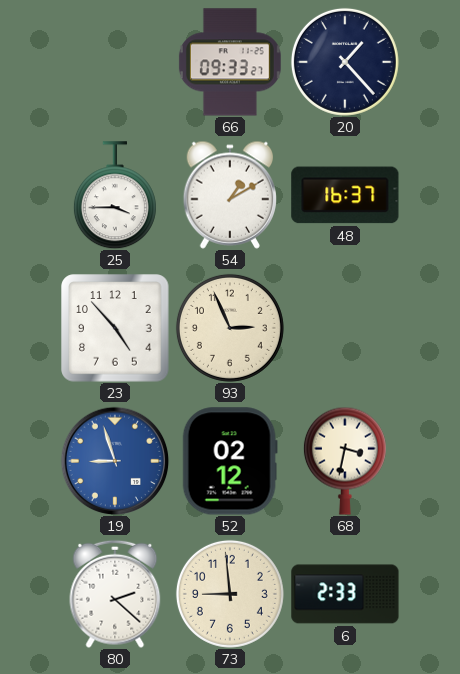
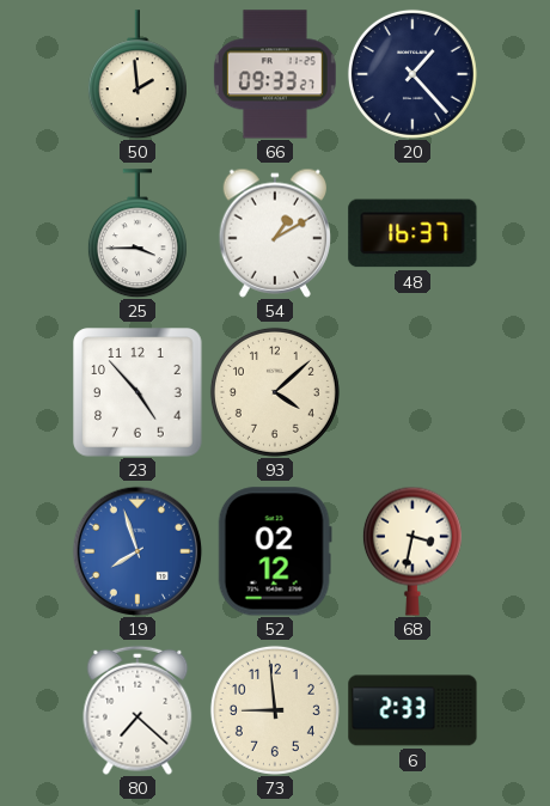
50: none -> 1:59 (137, 74)
93: 2:56 -> 4:08 (275, 392)
19: 8:57 -> 7:57 (137, 551)
80: 2:22 -> 7:22 (137, 710)
